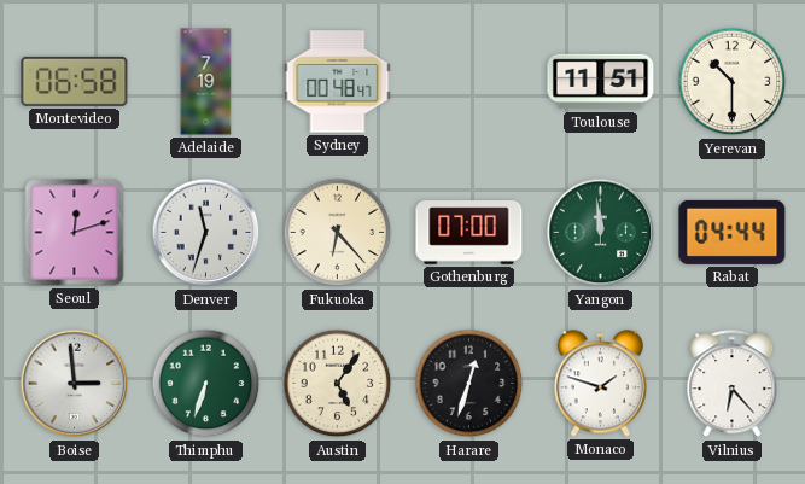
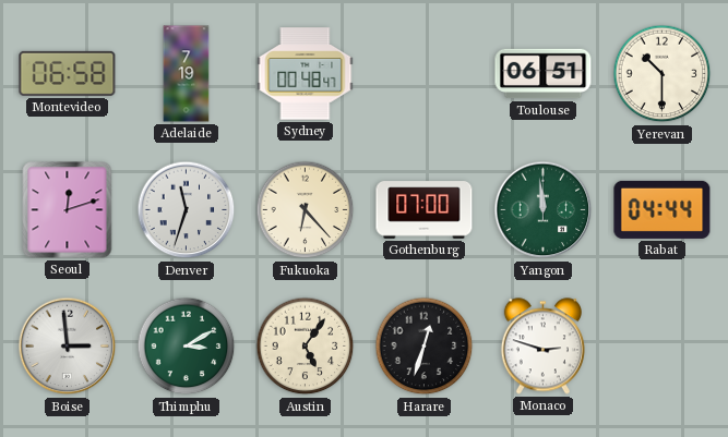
Toulouse: 11:51 -> 06:51 (544, 74)
Thimphu: 6:33 -> 3:10 (187, 347)
Monaco: 1:48 -> 2:48 (542, 347)
Vilnius: 6:23 -> none (733, 384)
